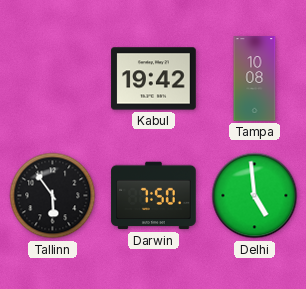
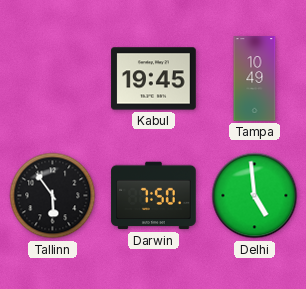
Kabul: 19:42 -> 19:45 (154, 79)
Tampa: 10:08 -> 10:49 (255, 79)
